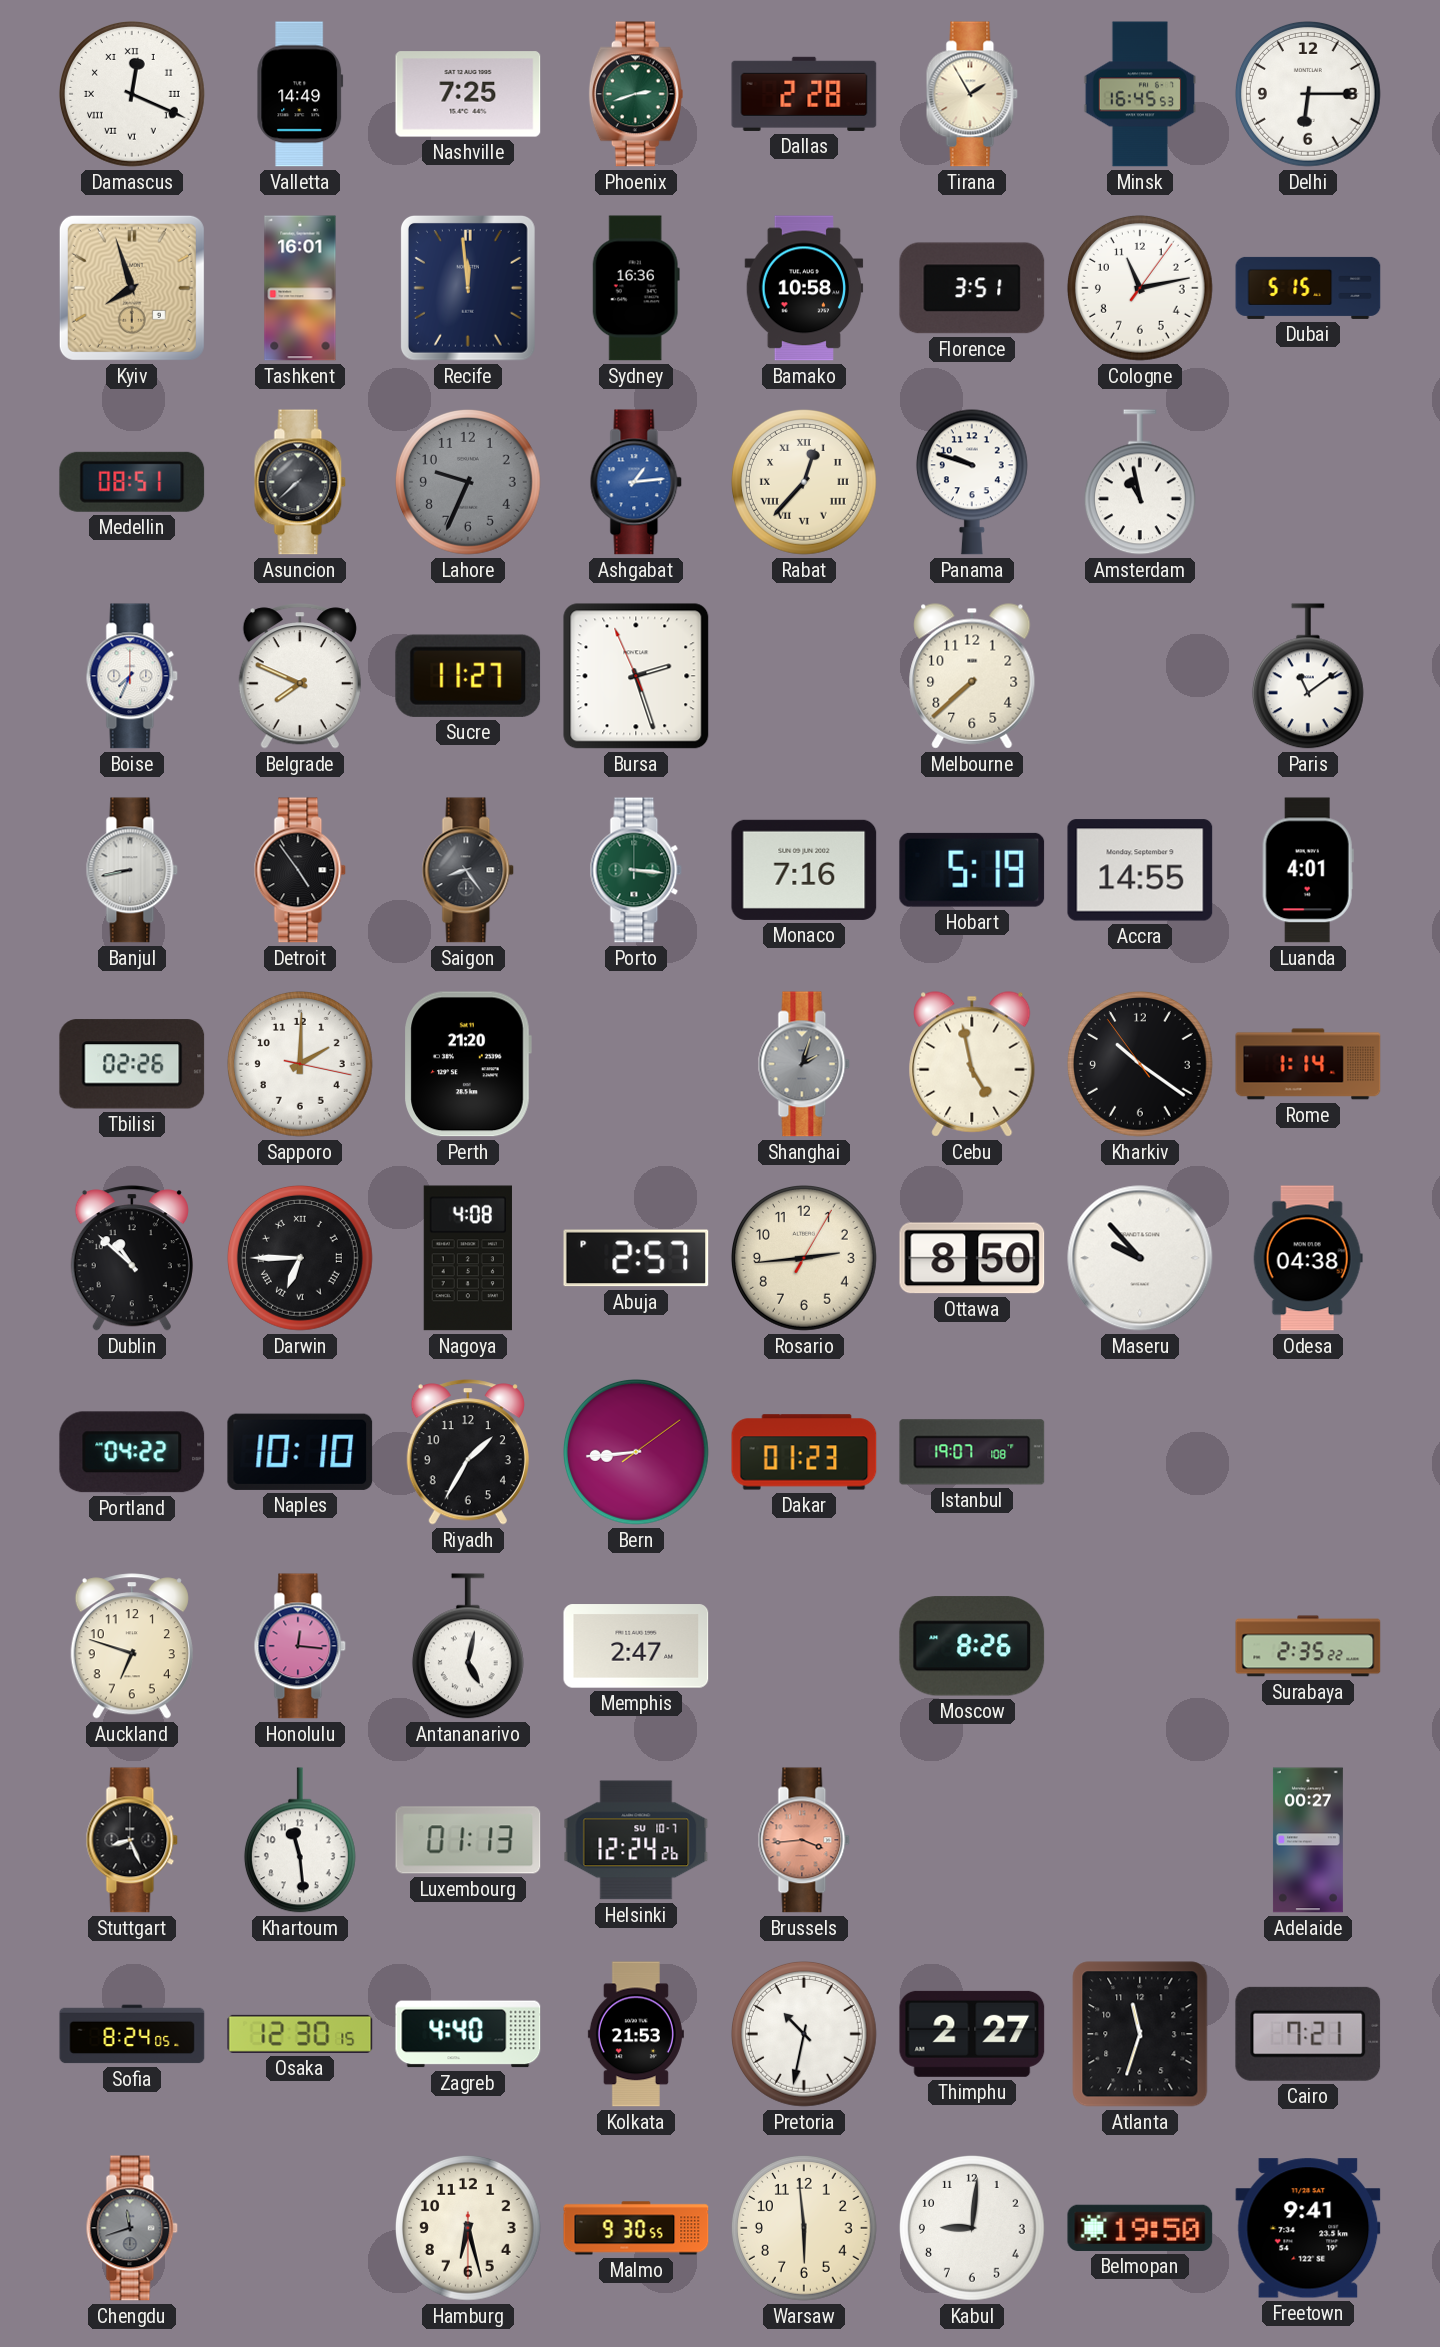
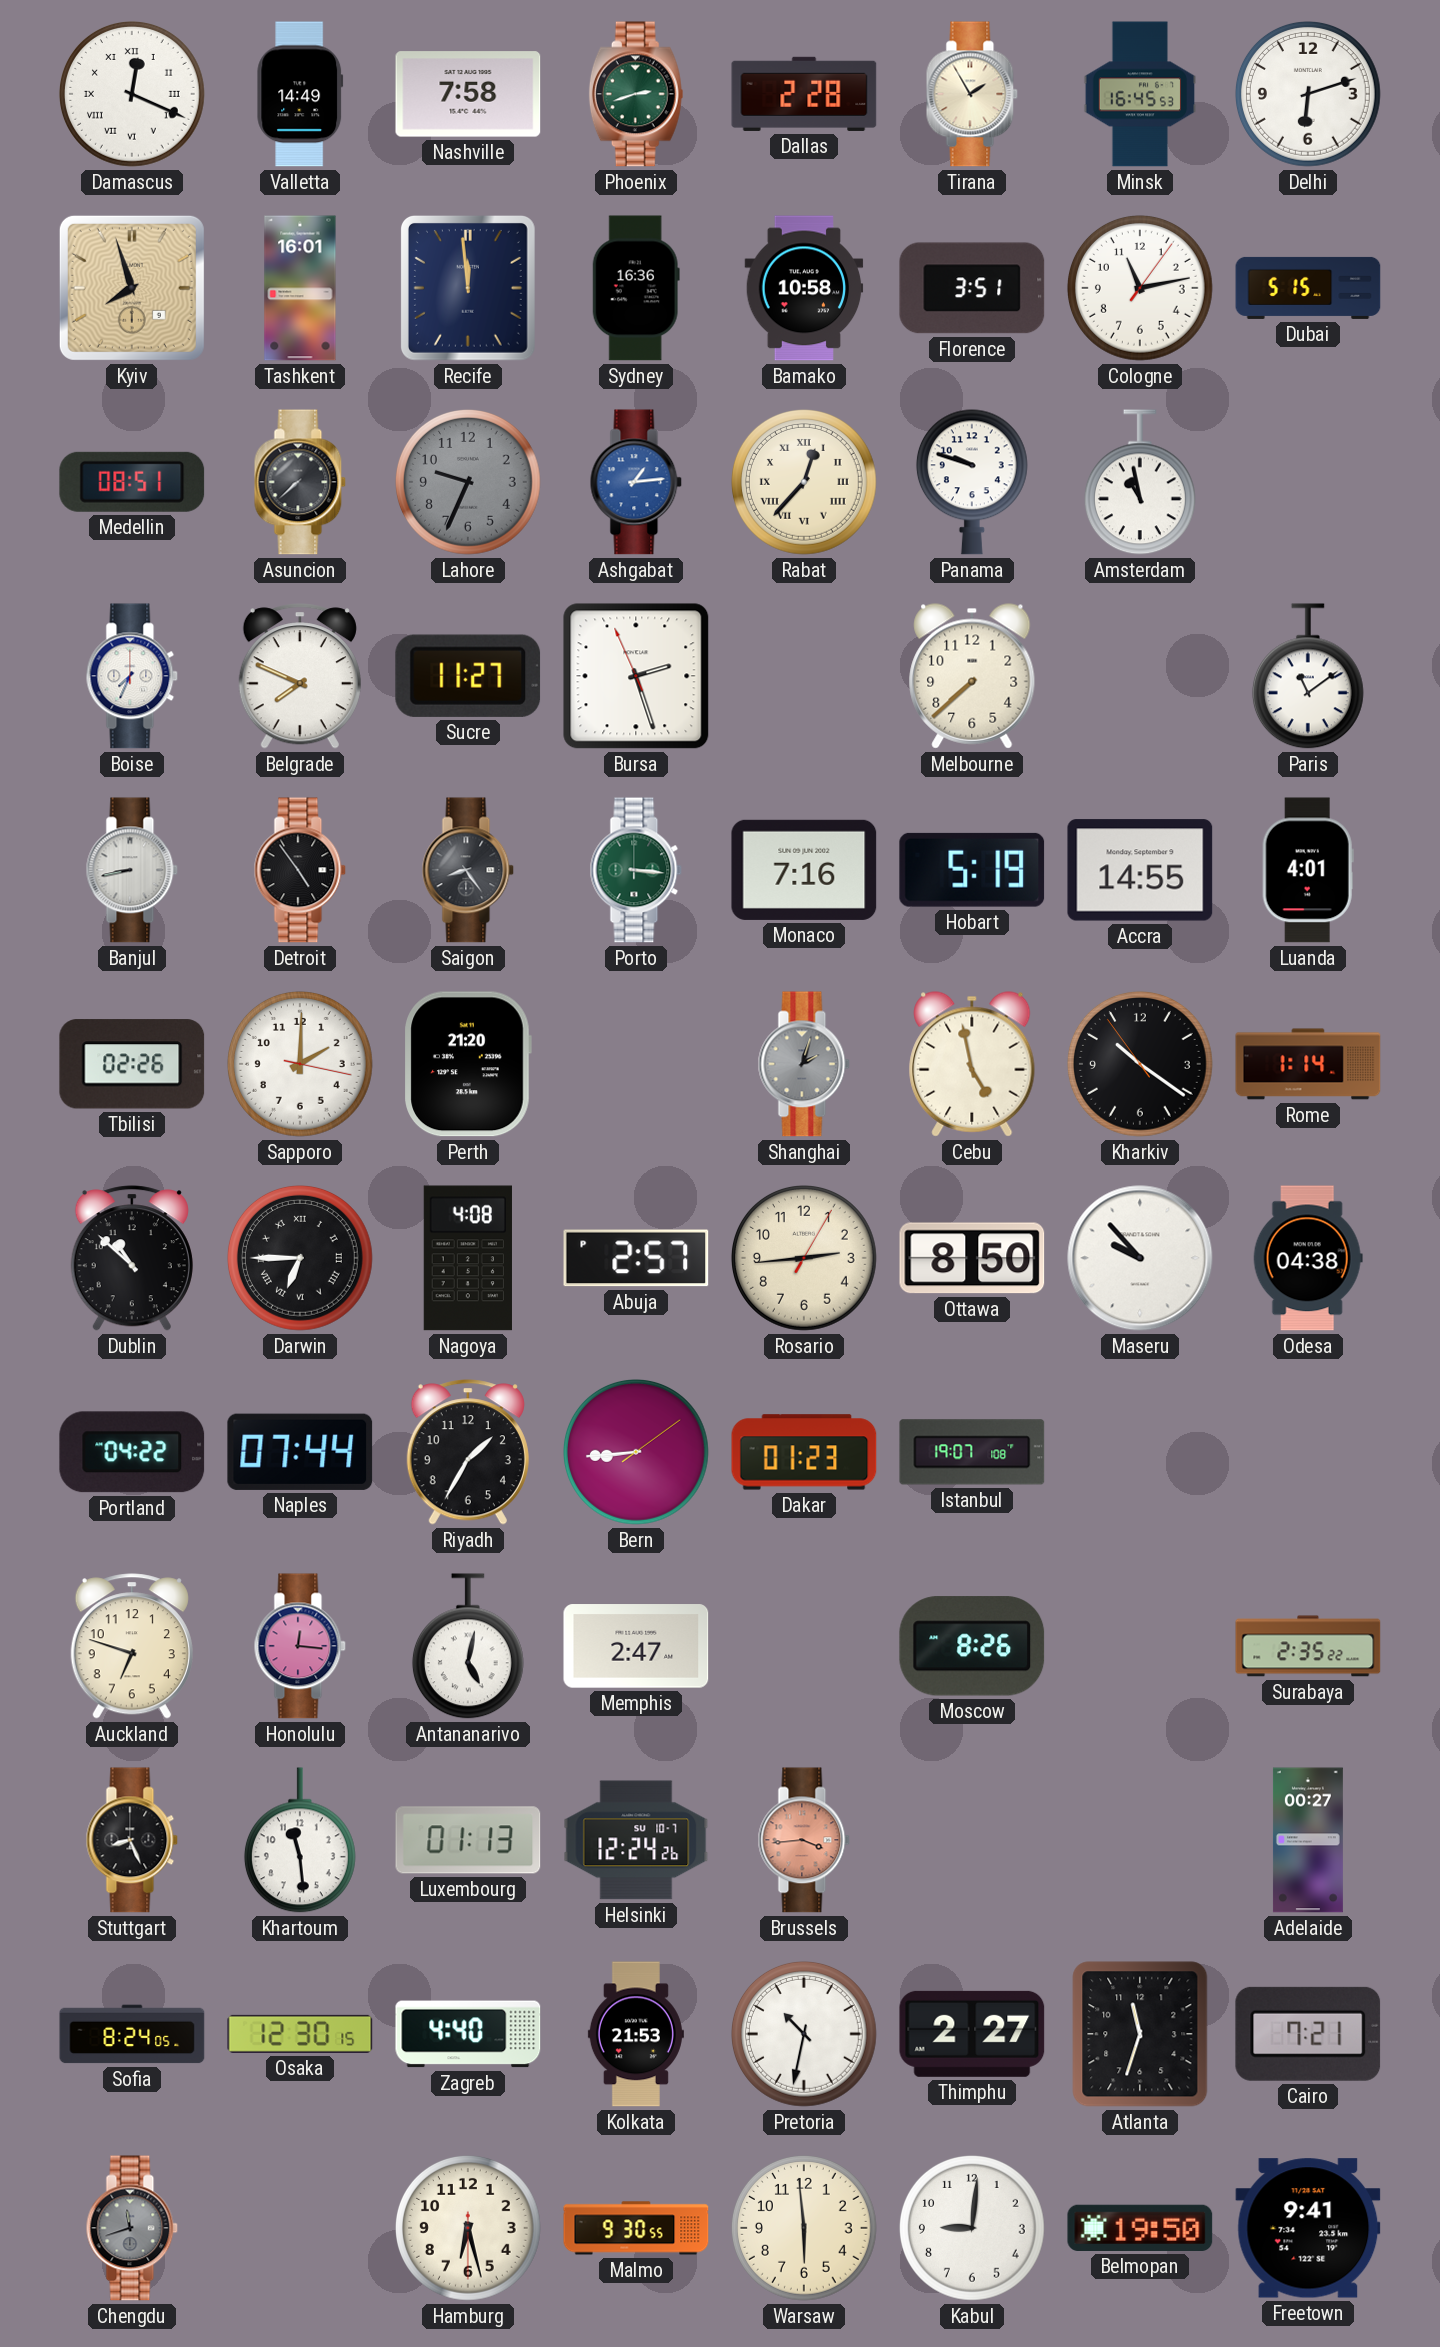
Nashville: 7:25 -> 7:58 (468, 94)
Delhi: 6:15 -> 6:12 (1308, 95)
Naples: 10:10 -> 07:44 (300, 1452)
